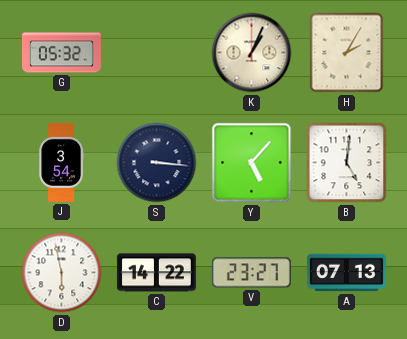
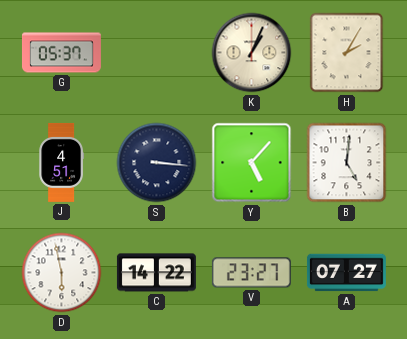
G: 05:32 -> 05:37 (61, 53)
J: 3:54 -> 4:51 (61, 162)
A: 07:13 -> 07:27 (346, 273)
